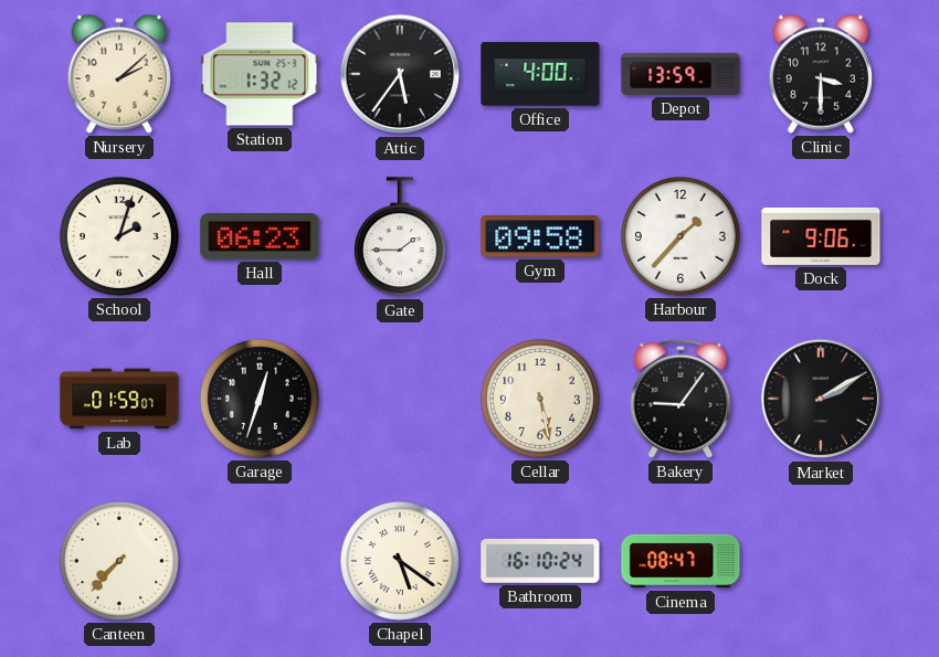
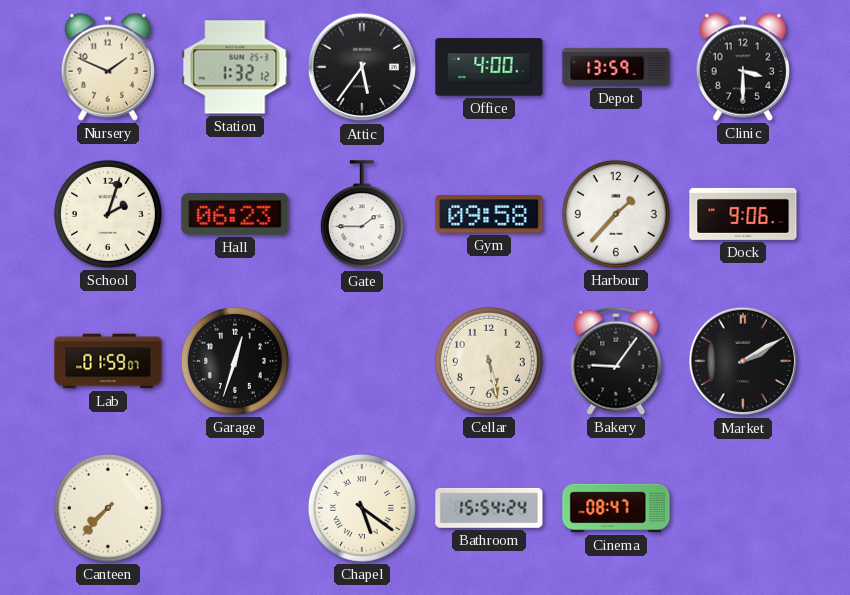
Nursery: 2:08 -> 1:49 (107, 67)
Bathroom: 16:10 -> 15:54 (489, 508)
